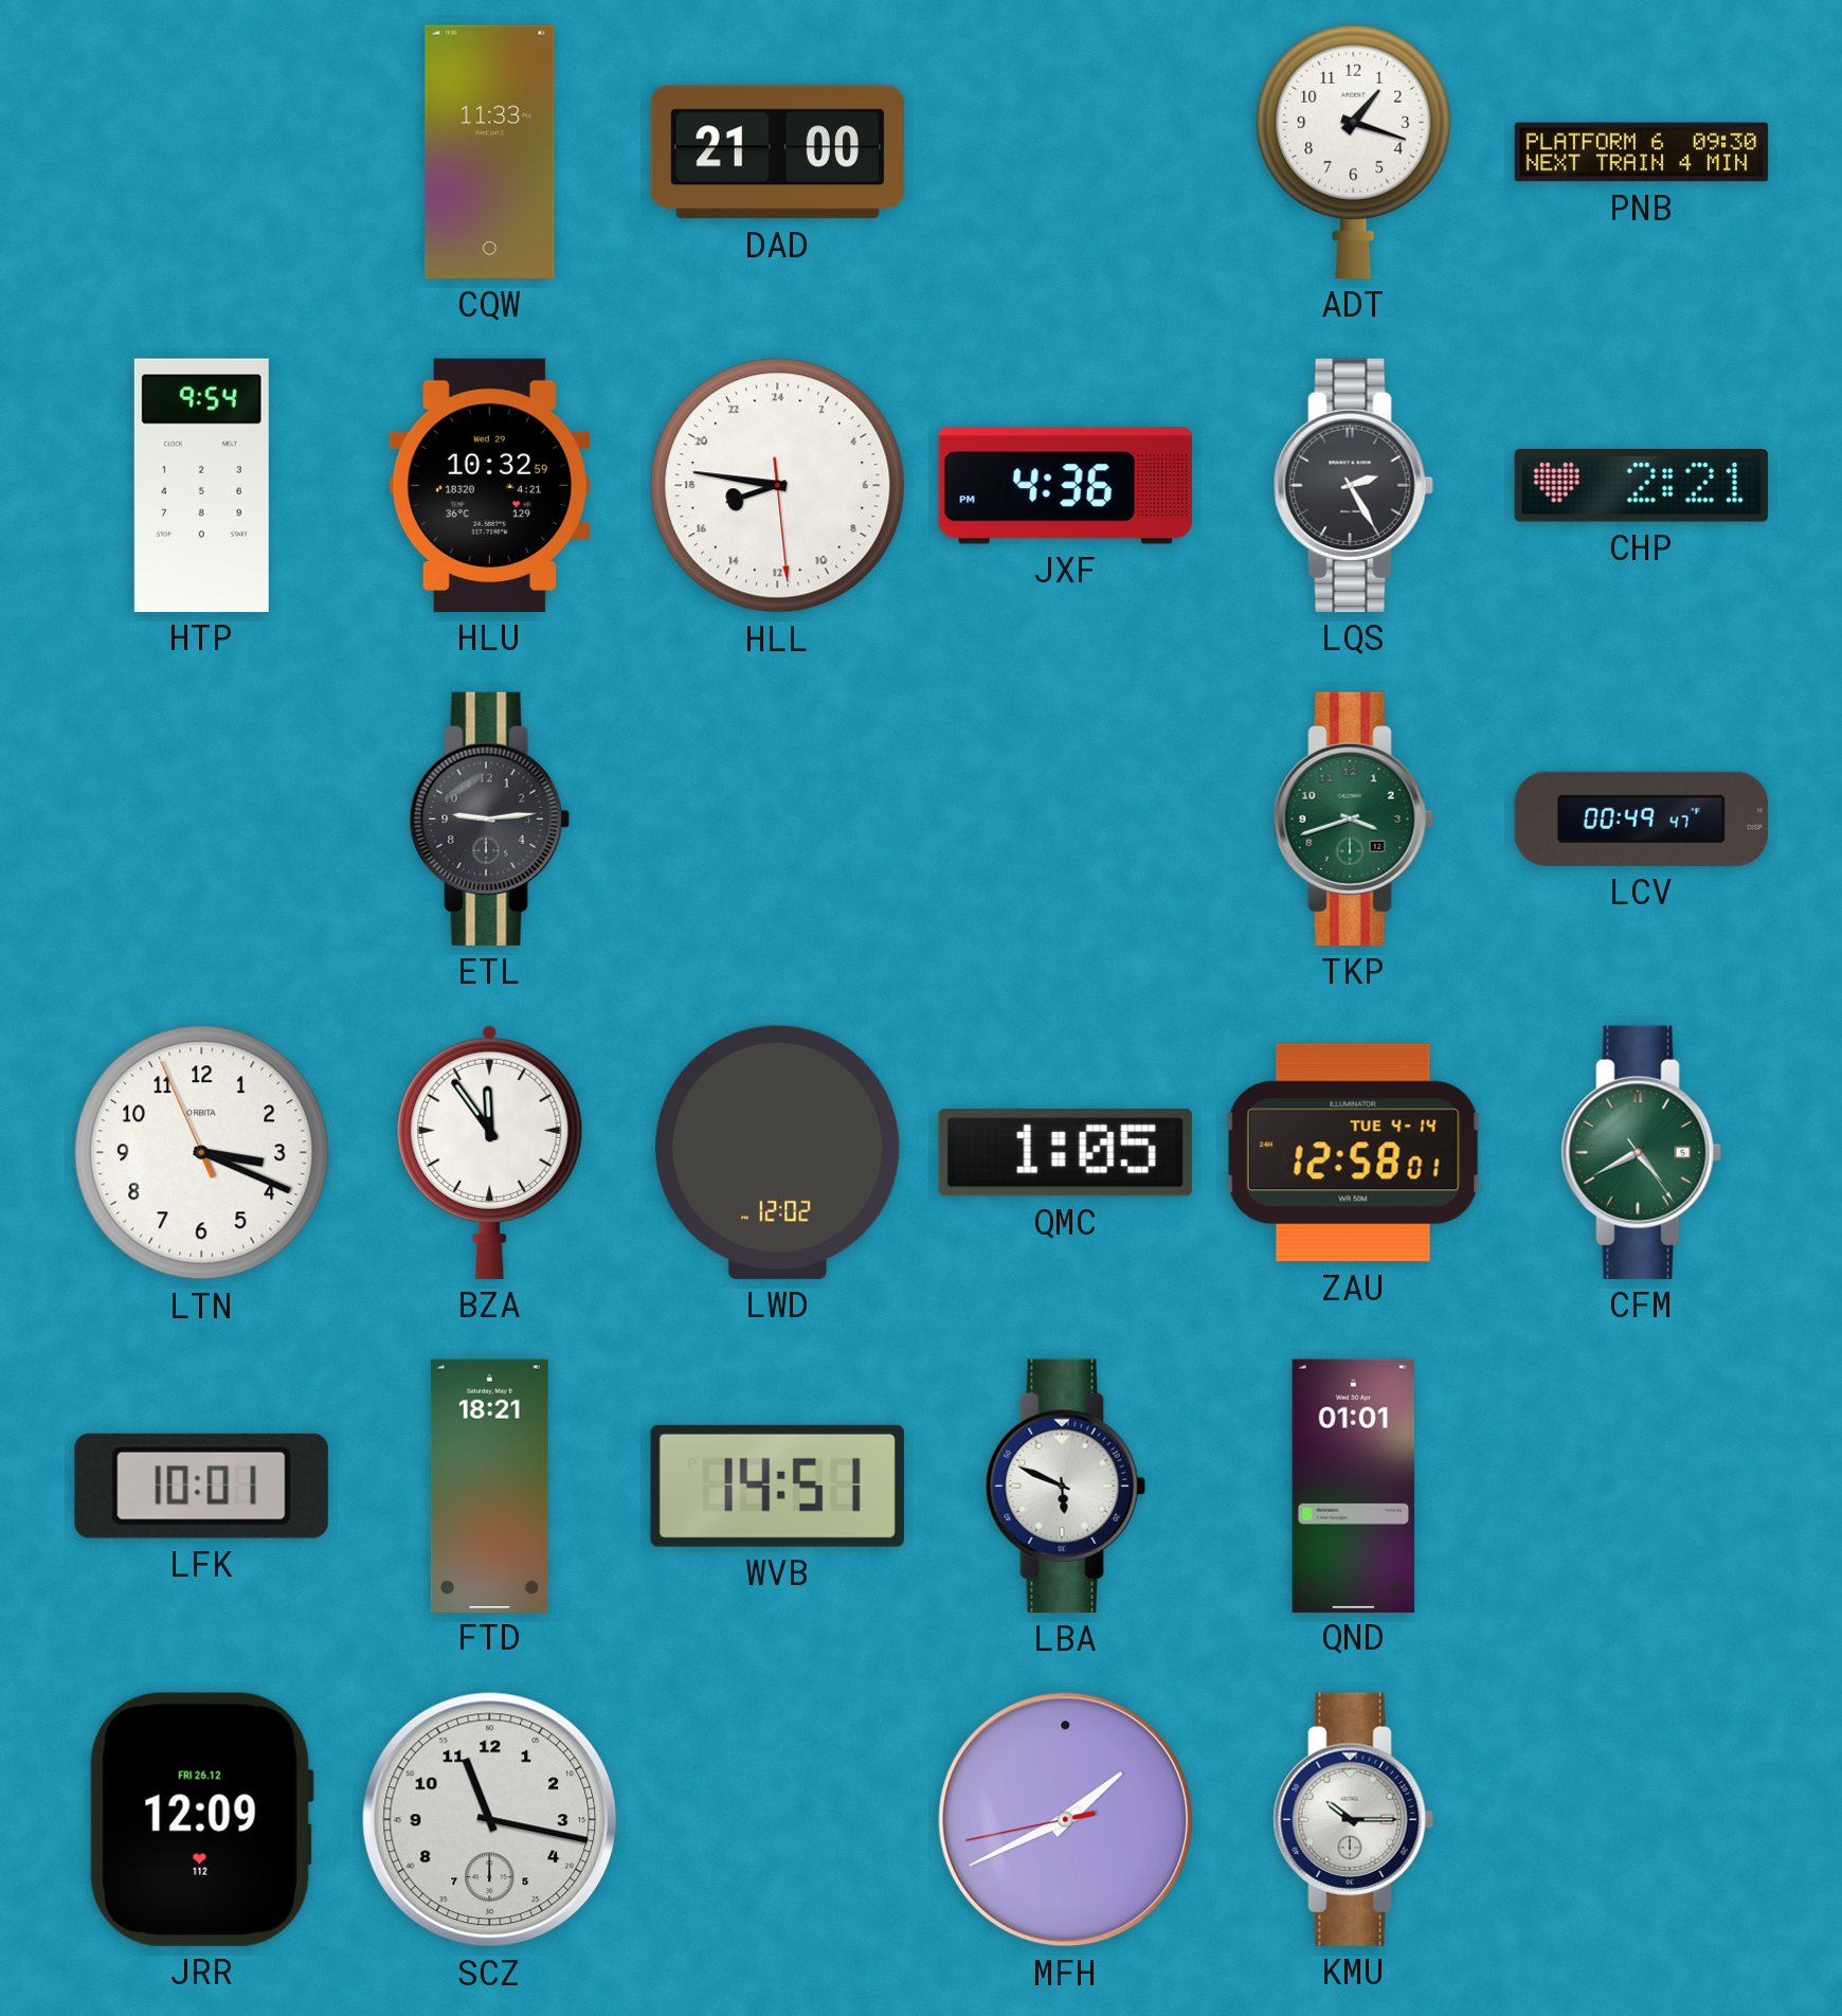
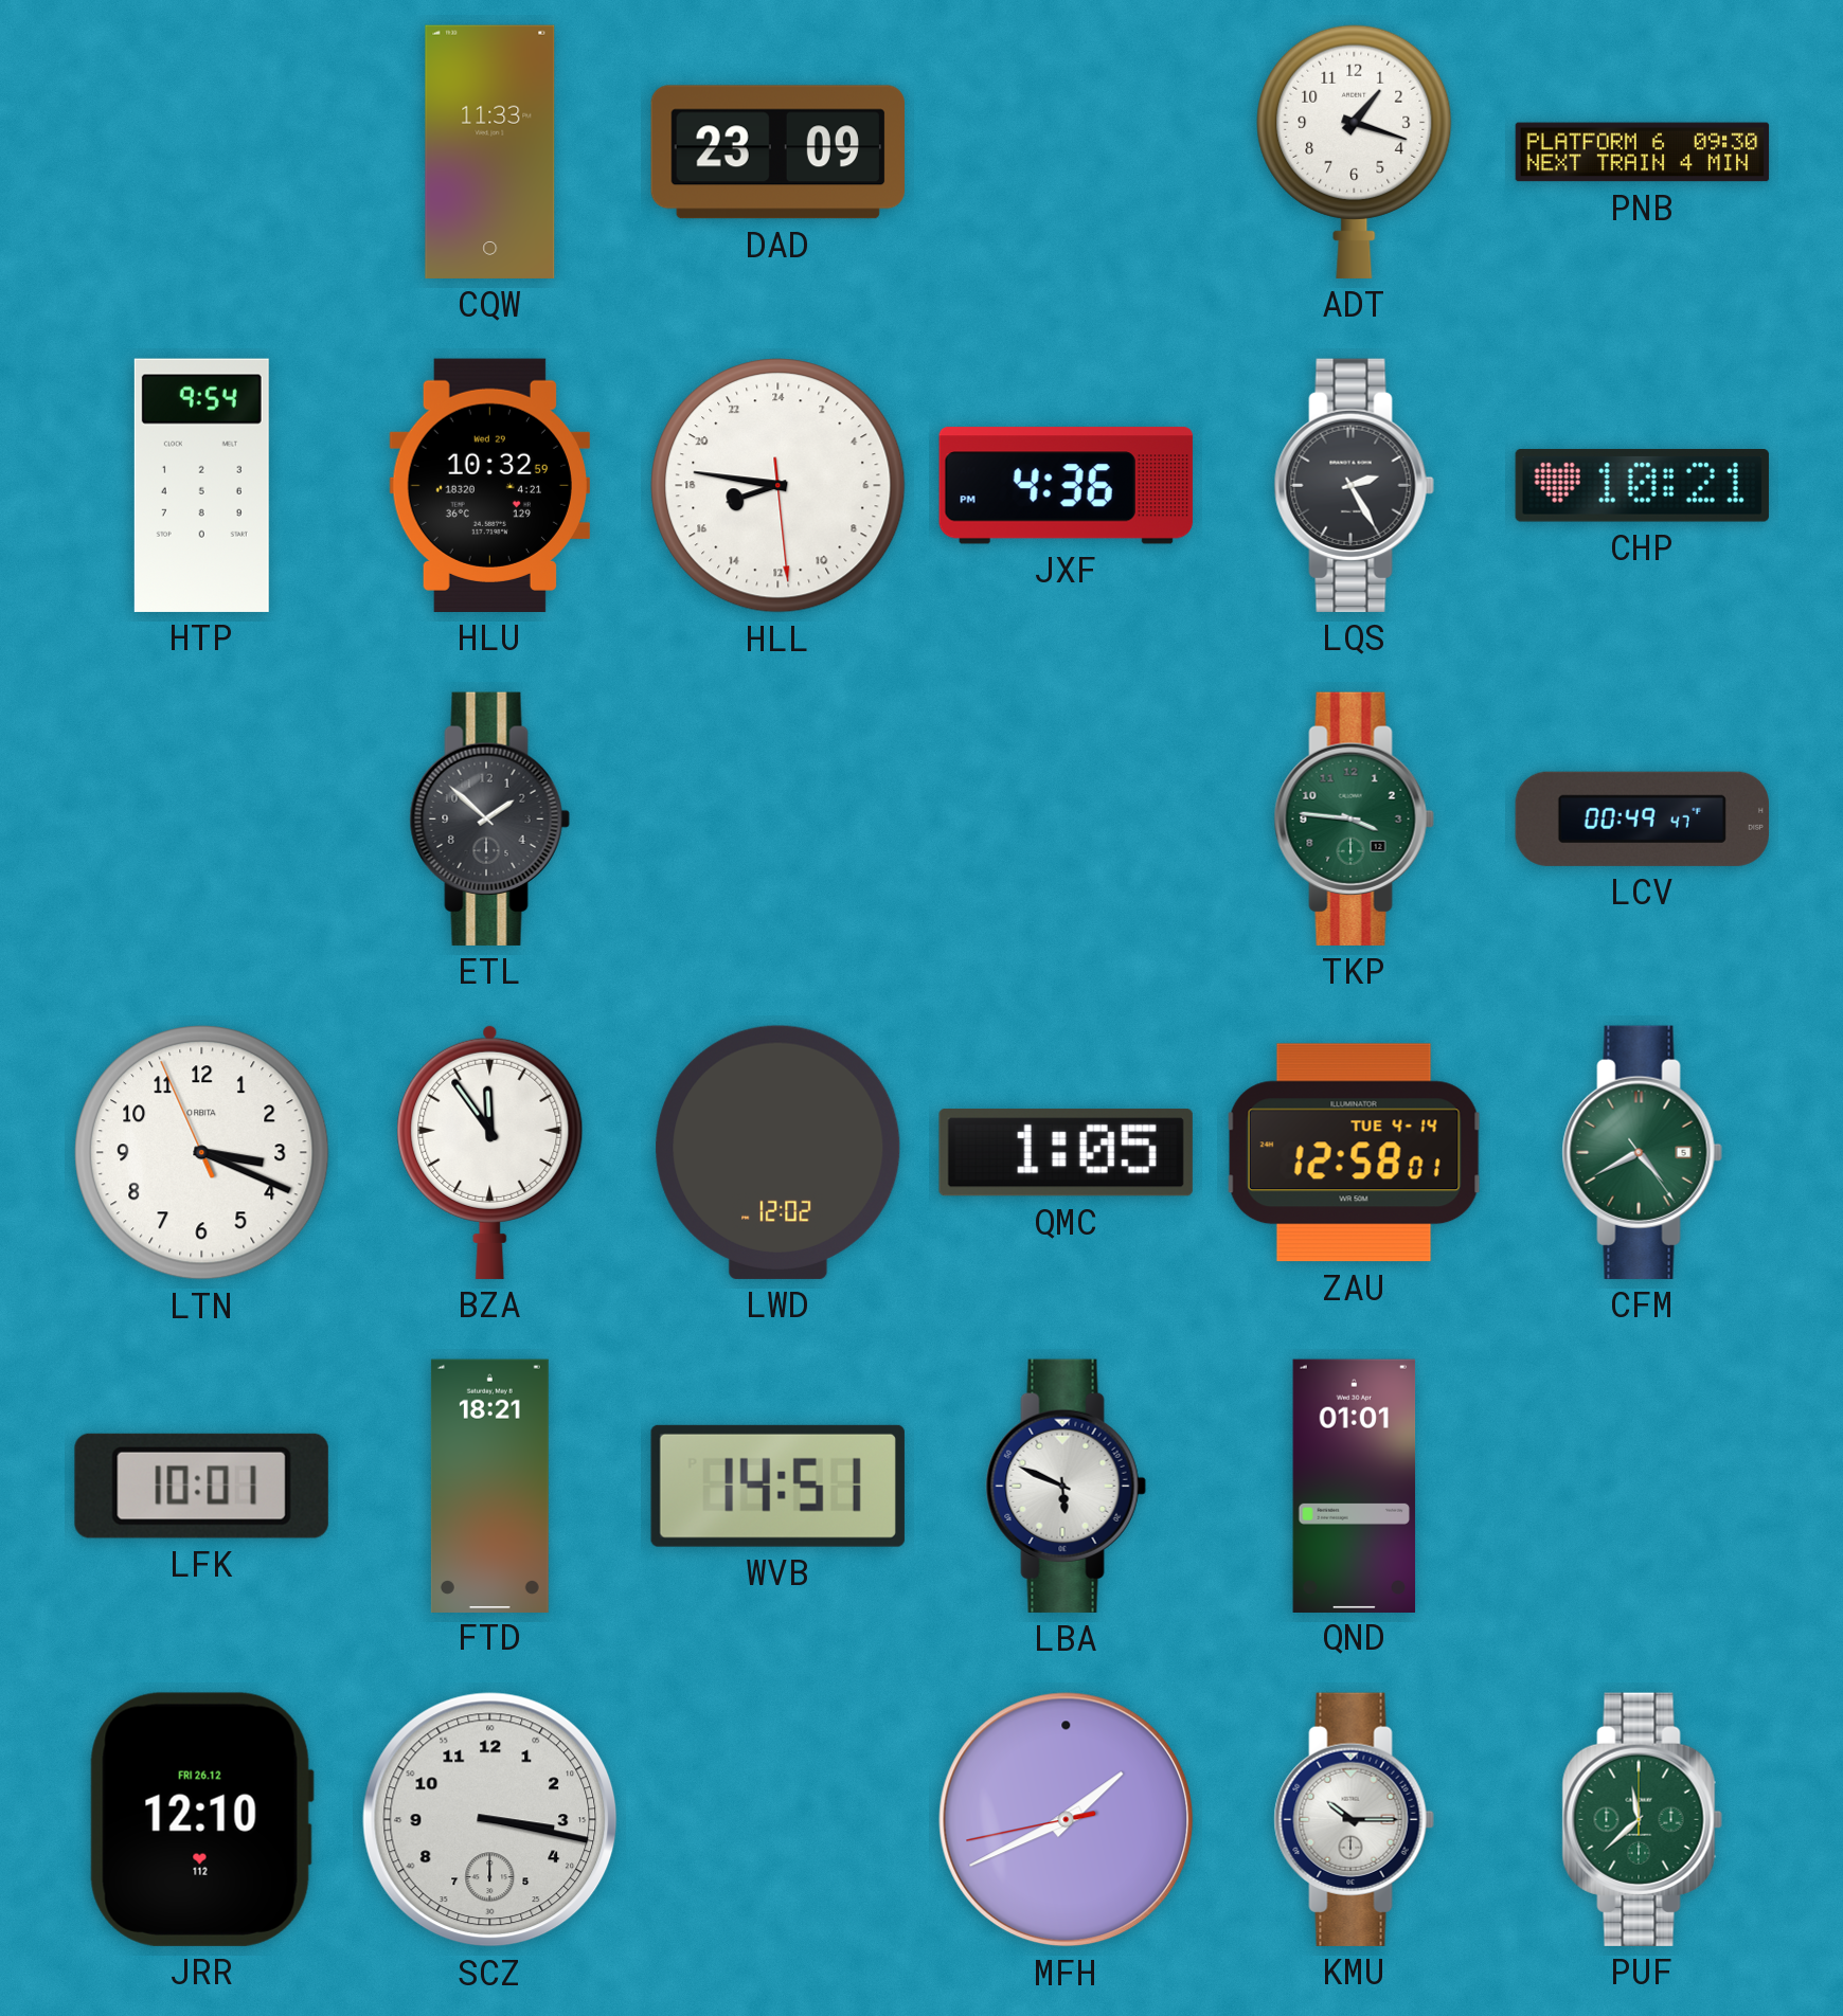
DAD: 21:00 -> 23:09 (777, 152)
CHP: 2:21 -> 10:21 (1642, 486)
ETL: 9:14 -> 1:52 (489, 818)
TKP: 3:42 -> 3:46 (1354, 818)
JRR: 12:09 -> 12:10 (201, 1819)
SCZ: 11:17 -> 3:17 (490, 1820)
PUF: none -> 11:38 (1642, 1819)
